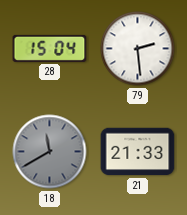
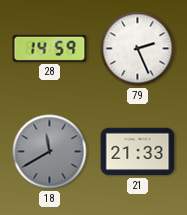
28: 15:04 -> 14:59 (50, 48)
79: 2:29 -> 2:26 (138, 49)
